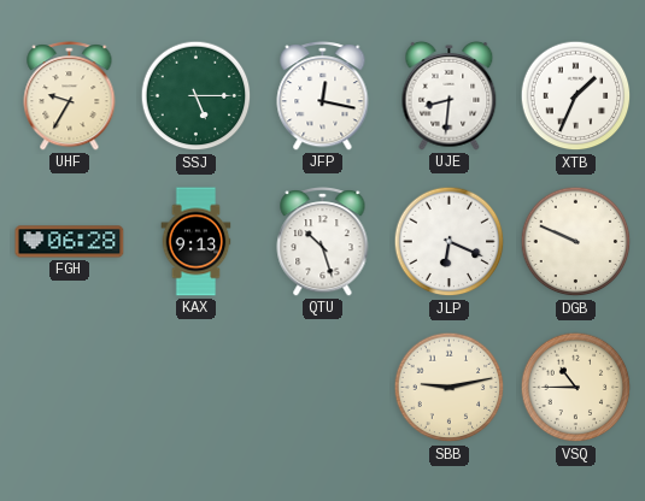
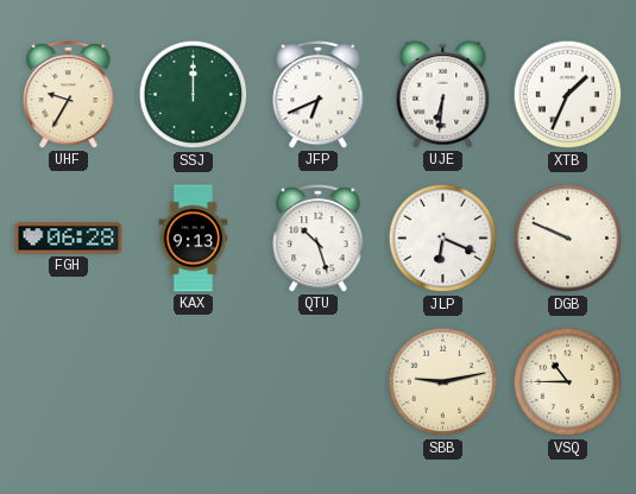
SSJ: 5:15 -> 12:00 (194, 95)
JFP: 12:17 -> 6:41 (319, 95)
UJE: 8:31 -> 6:31 (443, 95)
